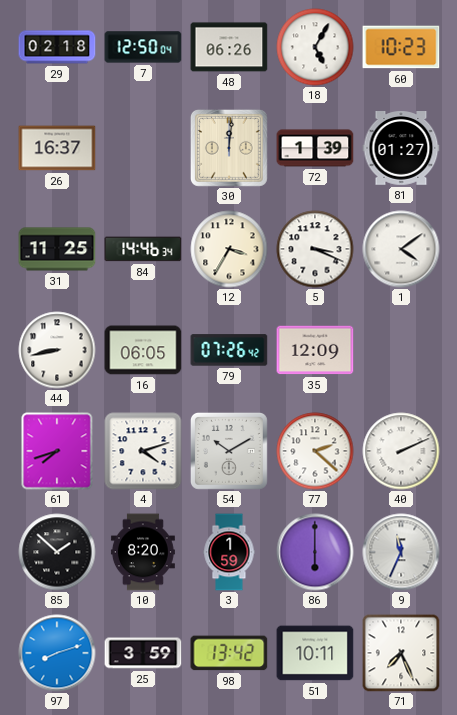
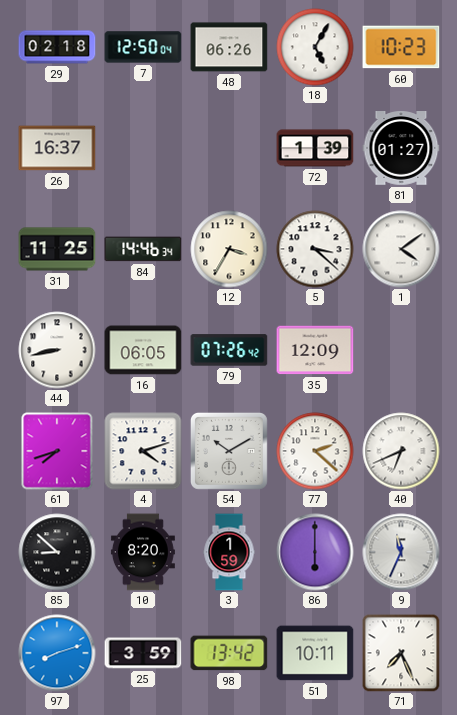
30: 12:01 -> none (229, 148)
5: 3:19 -> 3:22 (315, 249)
40: 2:11 -> 6:41 (401, 451)
85: 1:52 -> 8:52 (57, 552)
